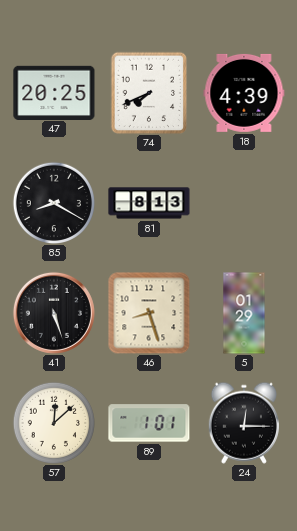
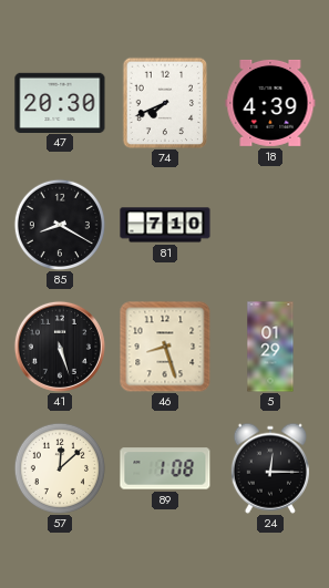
47: 20:25 -> 20:30 (60, 102)
81: 8:13 -> 7:10 (165, 225)
89: 1:01 -> 1:08 (165, 468)
